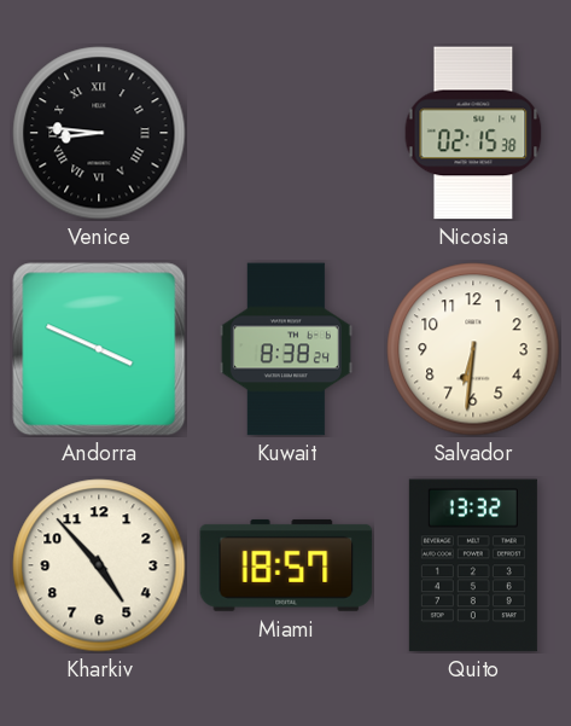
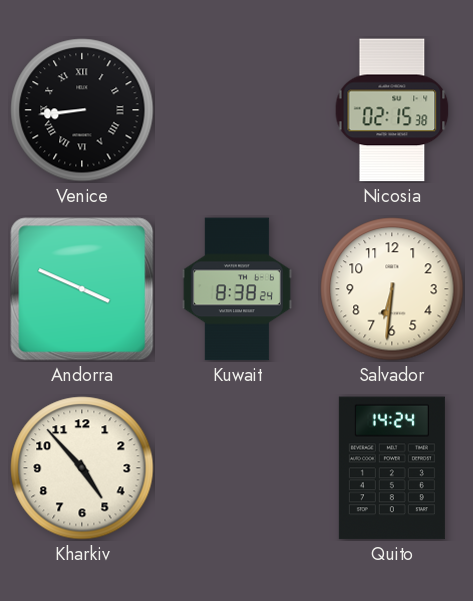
Venice: 8:46 -> 8:44 (82, 110)
Miami: 18:57 -> none (286, 565)
Quito: 13:32 -> 14:24 (392, 468)
